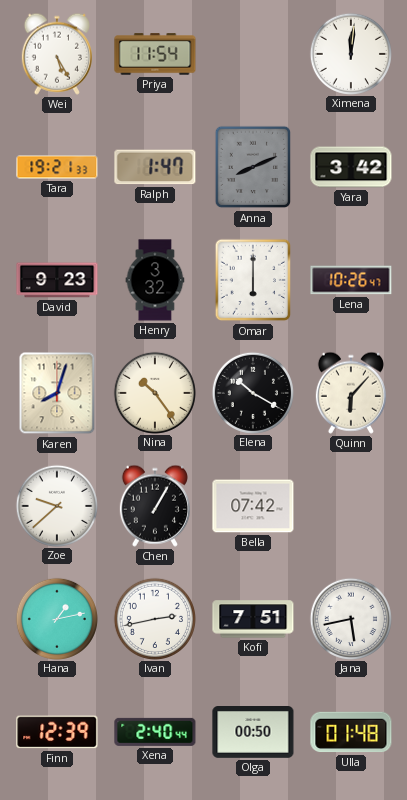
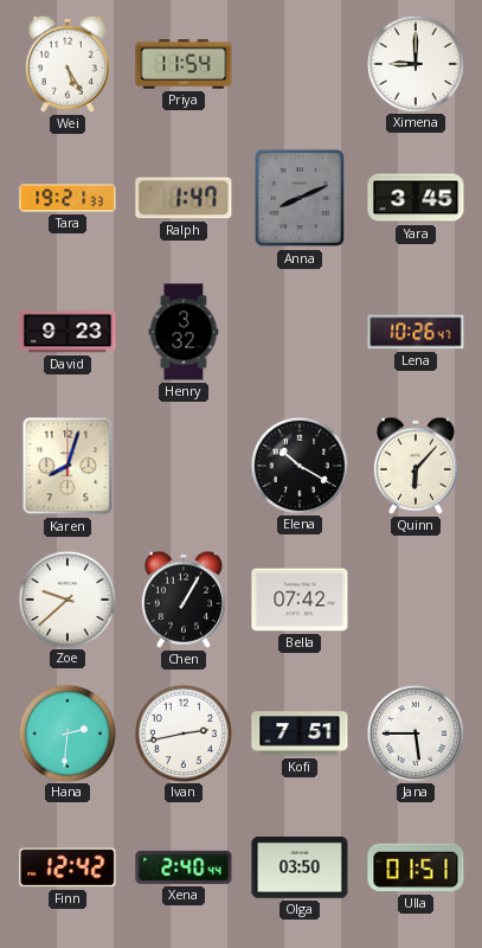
Ximena: 12:01 -> 9:00 (414, 63)
Yara: 3:42 -> 3:45 (416, 198)
Omar: 6:00 -> none (253, 280)
Nina: 10:24 -> none (154, 392)
Hana: 1:13 -> 2:31 (66, 732)
Jana: 5:43 -> 5:45 (414, 732)
Finn: 12:39 -> 12:42 (68, 867)
Olga: 00:50 -> 03:50 (300, 869)
Ulla: 01:48 -> 01:51 (416, 867)
